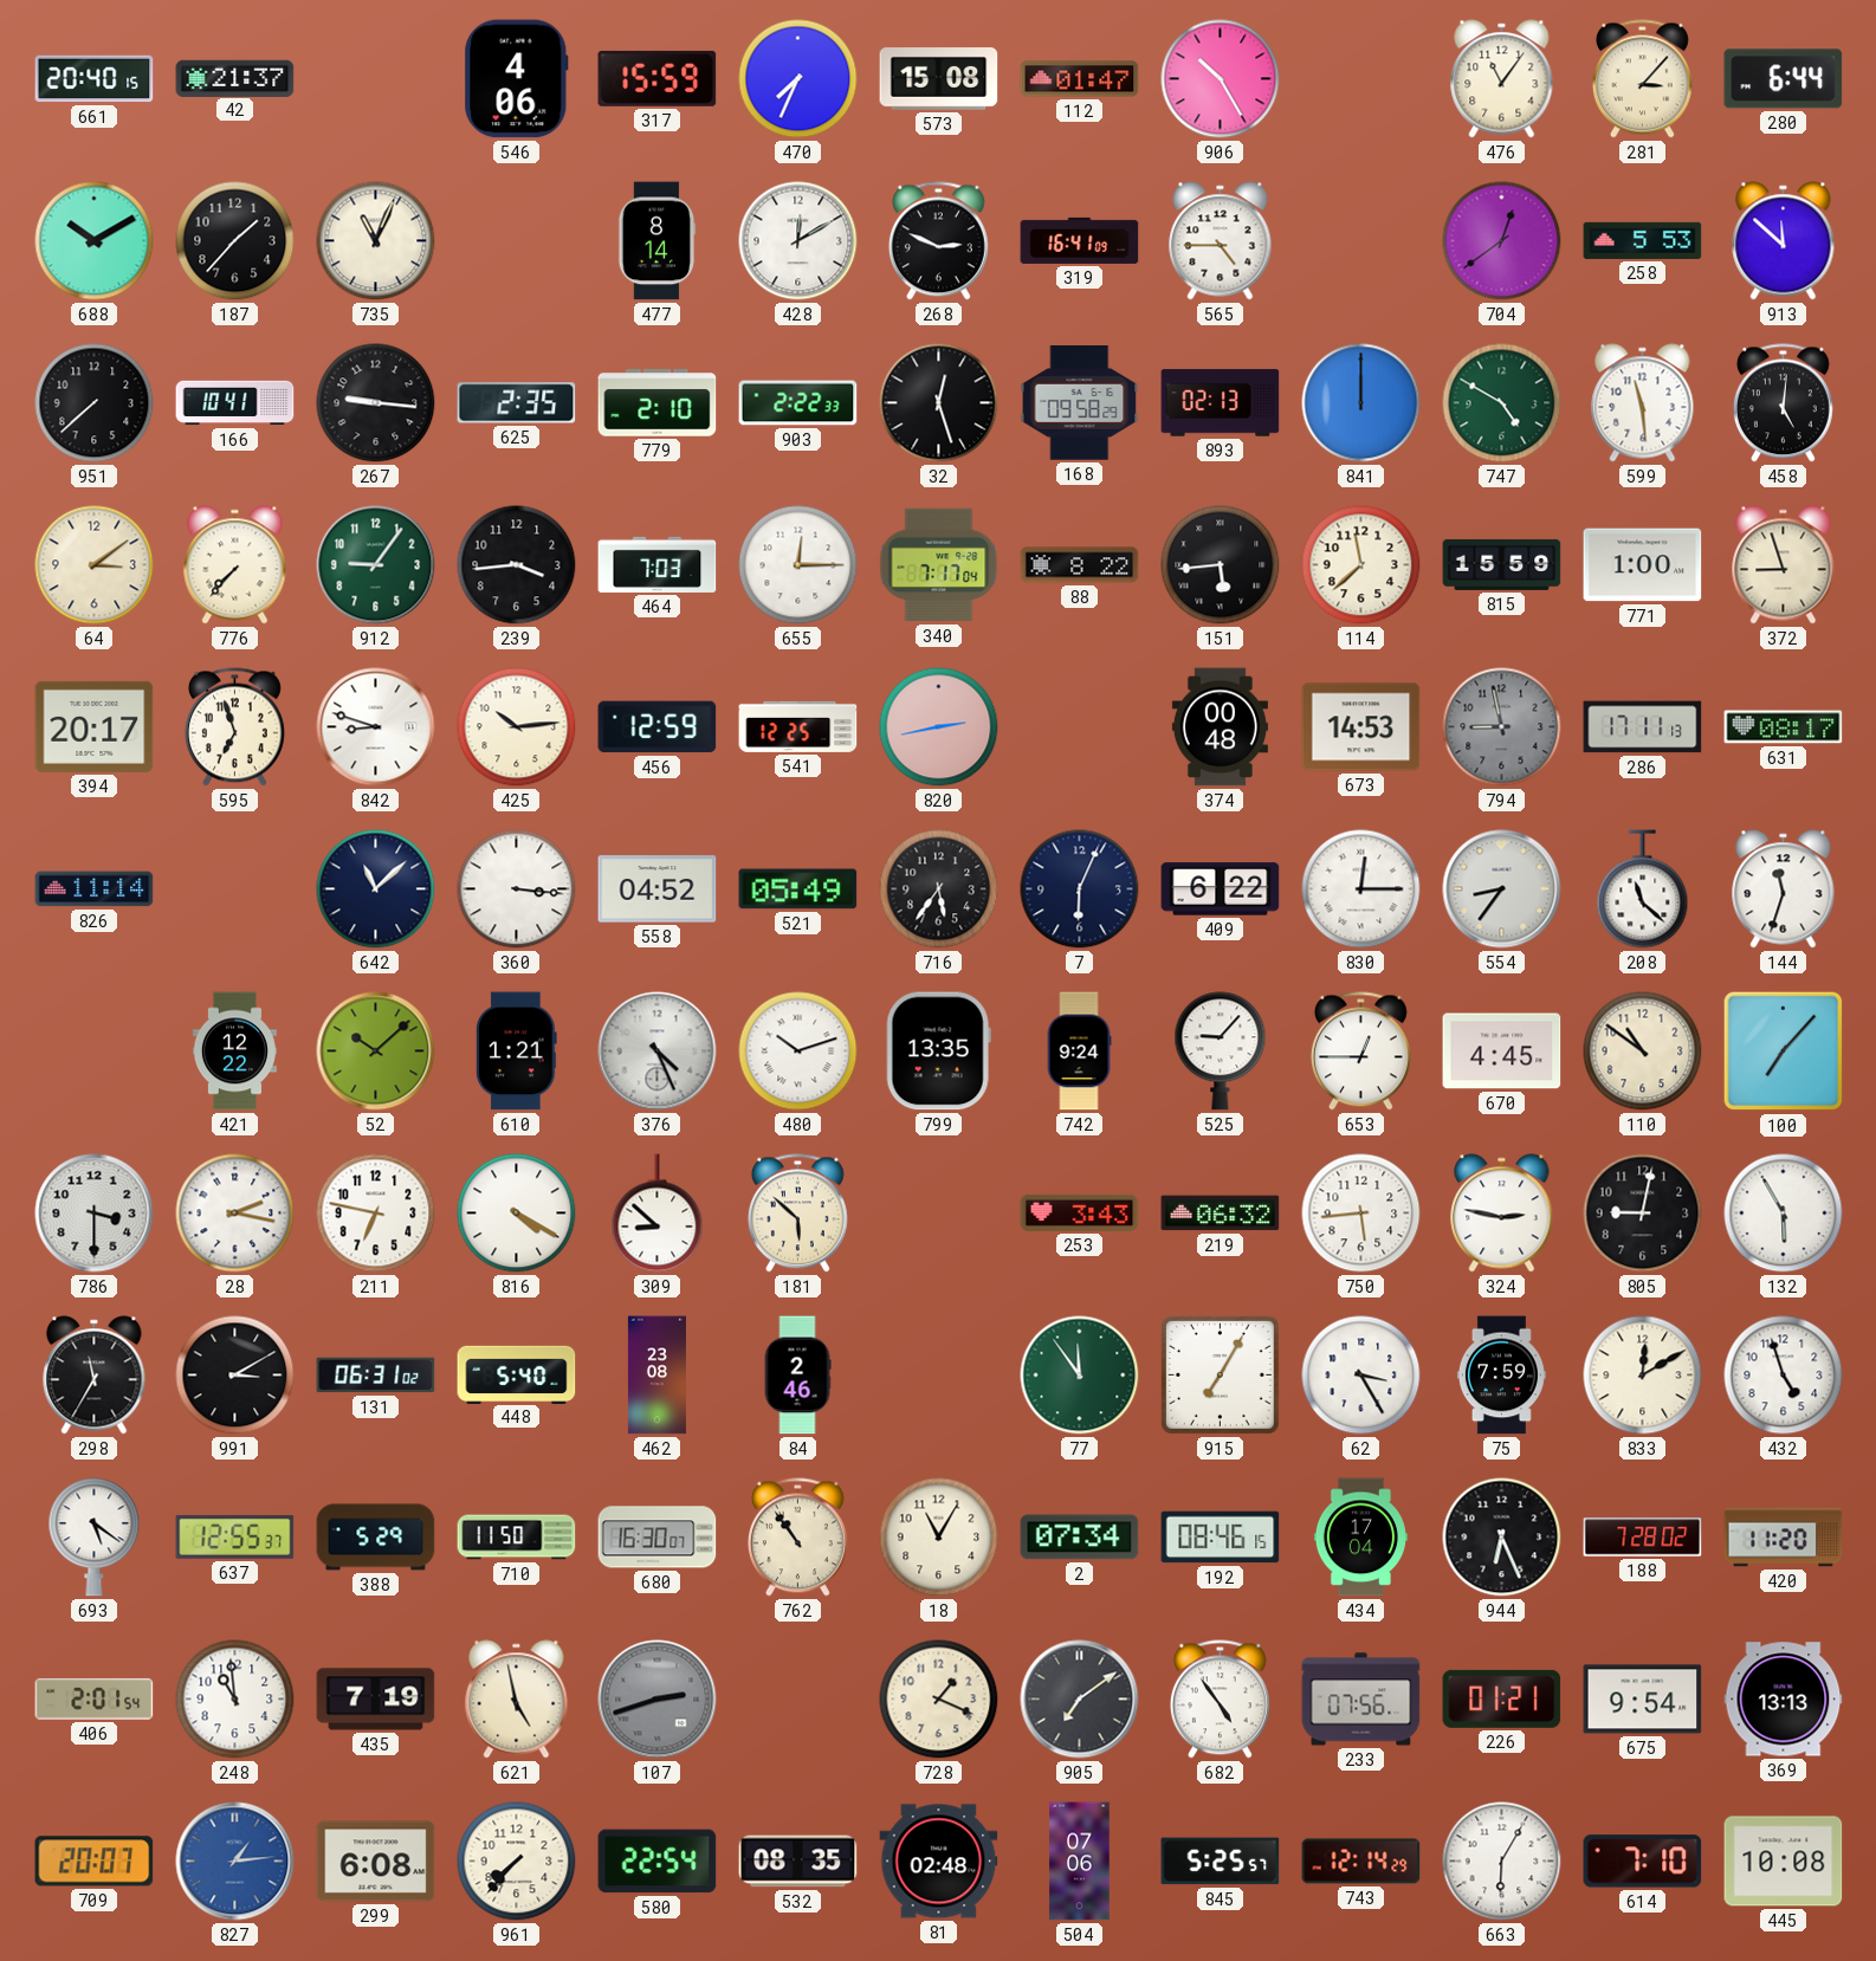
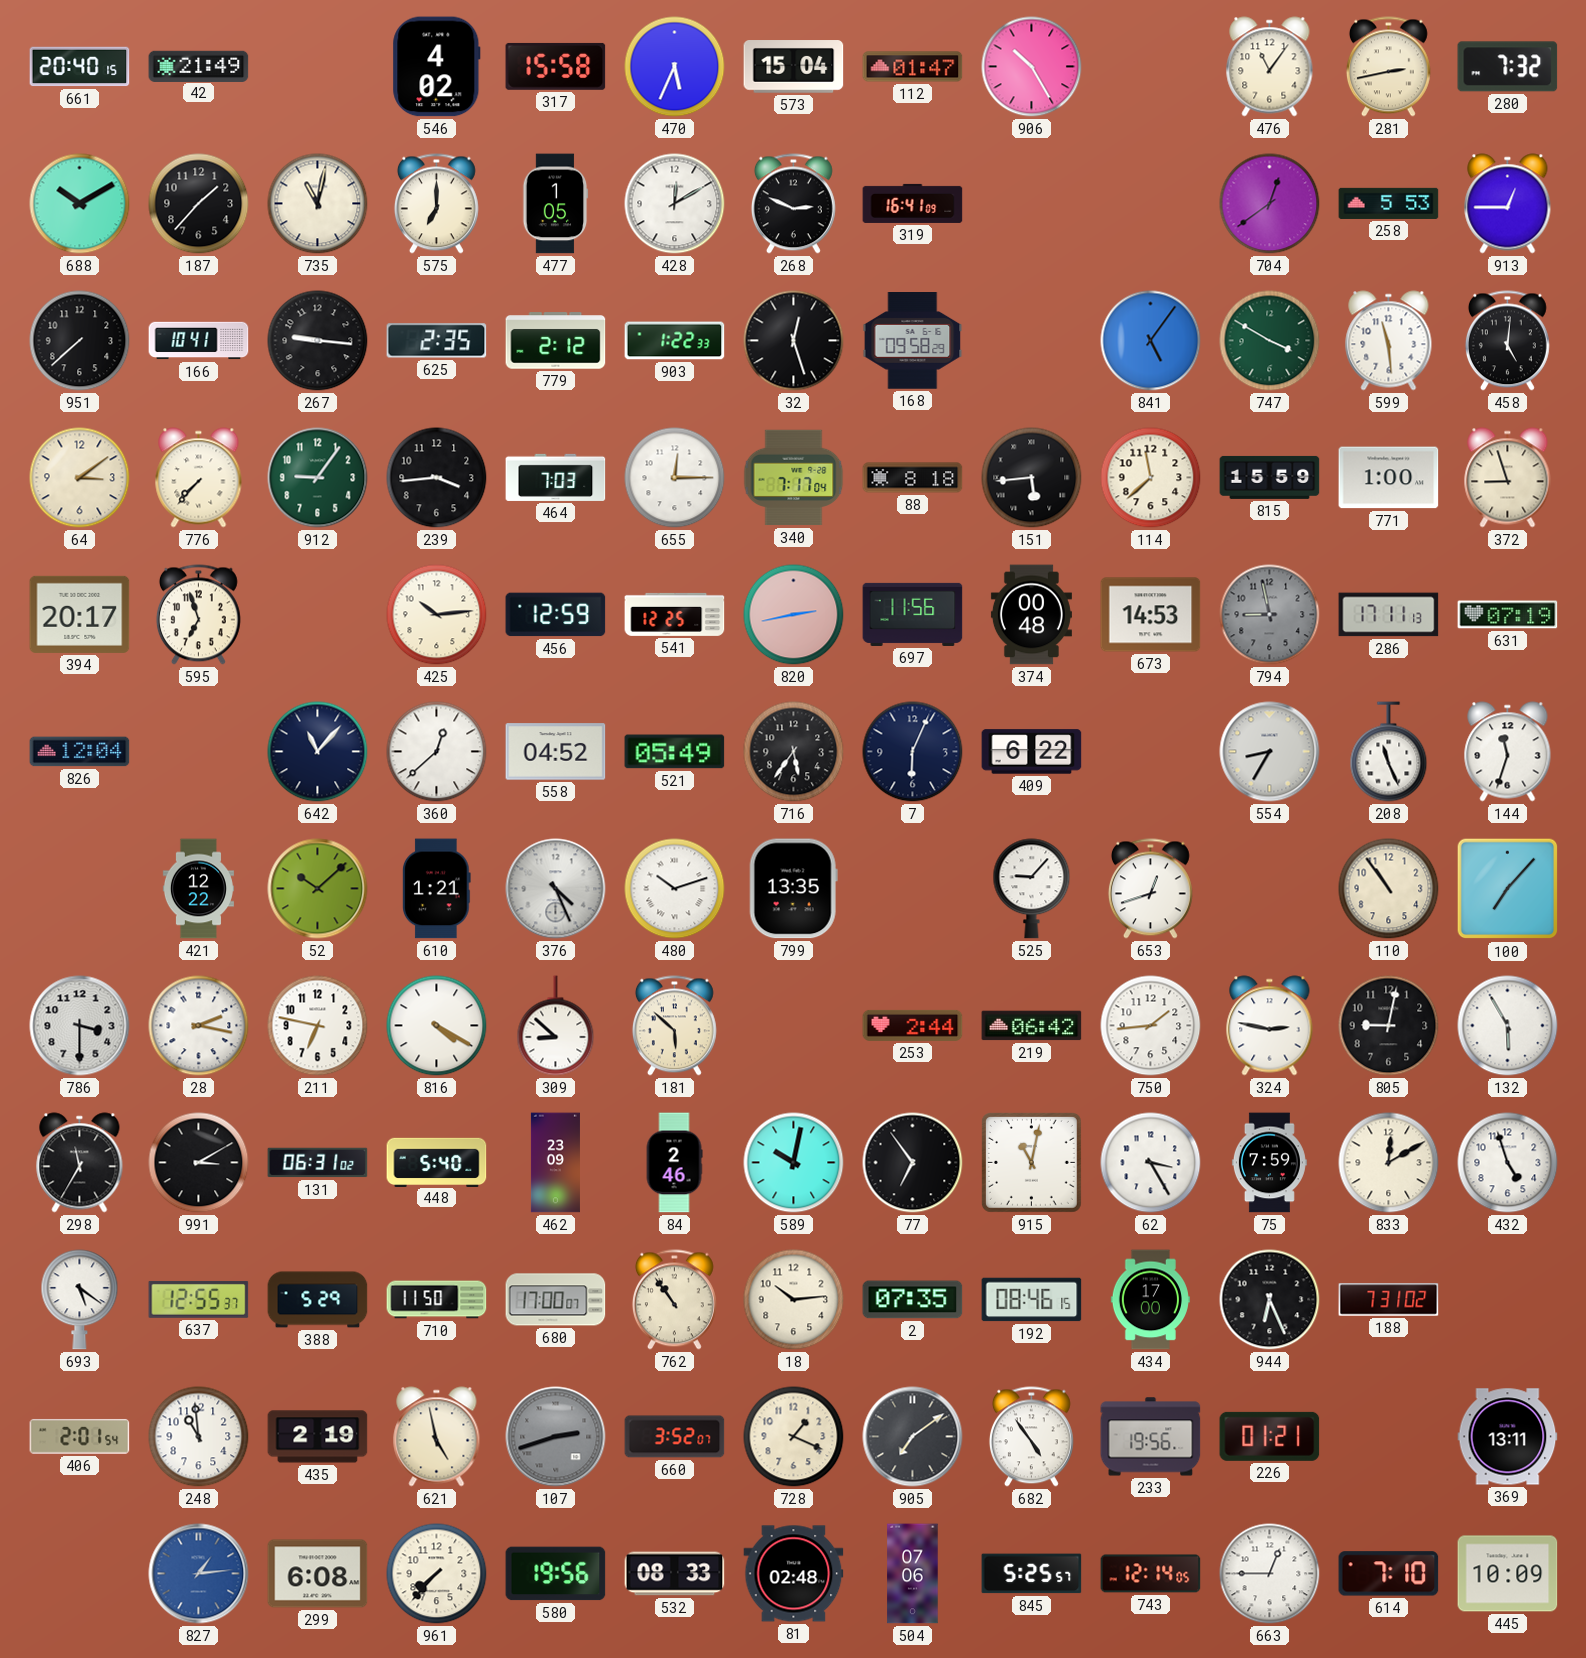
42: 21:37 -> 21:49 (199, 66)
546: 4:06 -> 4:02 (437, 67)
317: 15:59 -> 15:58 (556, 66)
470: 7:34 -> 5:34 (675, 67)
573: 15:08 -> 15:04 (794, 67)
281: 3:07 -> 2:43 (1388, 67)
280: 6:44 -> 7:32 (1508, 67)
735: 11:04 -> 11:02 (318, 204)
575: none -> 7:00 (436, 204)
477: 8:14 -> 1:05 (555, 204)
565: 4:45 -> none (1221, 241)
913: 11:52 -> 12:45 (1508, 204)
779: 2:10 -> 2:12 (556, 341)
903: 2:22 -> 1:22 (675, 341)
893: 02:13 -> none (1221, 403)
841: 12:00 -> 5:06 (1151, 341)
747: 4:50 -> 3:50 (1270, 341)
88: 8:22 -> 8:18 (913, 478)
842: 8:48 -> none (376, 727)
697: none -> 11:56 (913, 614)
631: 08:17 -> 07:19 (1508, 615)
826: 11:14 -> 12:04 (80, 752)
642: 11:08 -> 11:07 (318, 752)
360: 3:16 -> 12:38 (437, 752)
830: 12:15 -> none (1361, 889)
554: 8:36 -> 8:35 (1270, 752)
208: 11:22 -> 11:26 (1389, 752)
742: 9:24 -> none (1079, 1051)
653: 12:45 -> 12:42 (1150, 889)
670: 4:45 -> none (1502, 1051)
110: 10:51 -> 10:54 (1389, 889)
253: 3:43 -> 2:44 (913, 1025)
219: 06:32 -> 06:42 (1032, 1026)
750: 5:44 -> 1:44 (1151, 1026)
462: 23:08 -> 23:09 (555, 1163)
589: none -> 10:02 (794, 1163)
77: 11:54 -> 6:54 (913, 1163)
77 dial: green -> black (913, 1163)
915: 7:05 -> 11:02 (1031, 1162)
680: 16:30 -> 17:00 (556, 1300)
18: 11:05 -> 10:14 (794, 1300)
2: 07:34 -> 07:35 (913, 1300)
434: 17:04 -> 17:00 (1150, 1300)
188: 7:28 -> 7:31 (1389, 1300)
420: 11:20 -> none (1784, 1538)
435: 7:19 -> 2:19 (318, 1437)
660: none -> 3:52 (675, 1437)
233: 07:56 -> 19:56 (1151, 1437)
675: 9:54 -> none (1643, 1700)
369: 13:13 -> 13:11 (1508, 1437)
709: 20:07 -> none (95, 1862)
580: 22:54 -> 19:56 (556, 1574)
532: 08:35 -> 08:33 (675, 1574)
743: 12:14:29 -> 12:14:05 (1151, 1574)
663: 6:05 -> 12:45 (1270, 1574)
445: 10:08 -> 10:09 (1508, 1574)
